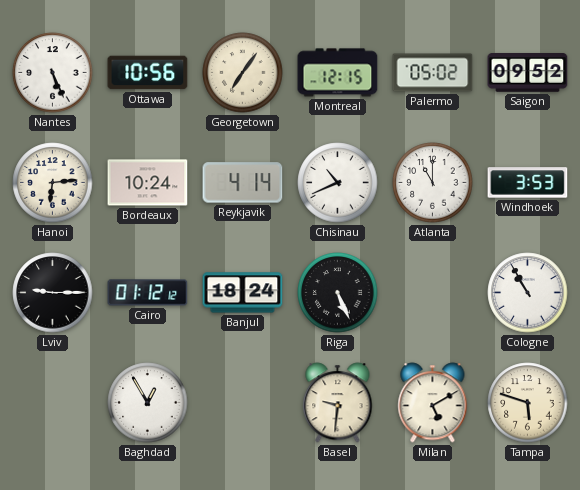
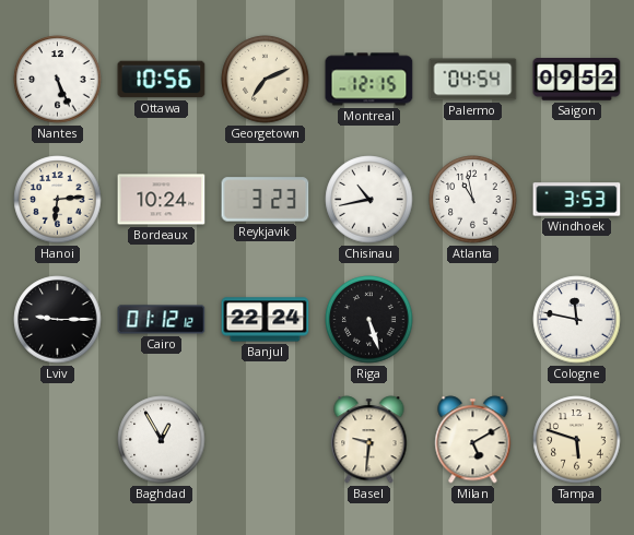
Georgetown: 7:06 -> 7:11 (266, 80)
Palermo: 05:02 -> 04:54 (473, 80)
Reykjavik: 4:14 -> 3:23 (266, 200)
Chisinau: 10:41 -> 10:43 (369, 200)
Atlanta: 11:00 -> 10:58 (473, 200)
Banjul: 18:24 -> 22:24 (266, 320)
Riga: 5:26 -> 5:27 (369, 320)
Cologne: 10:55 -> 11:47 (577, 320)
